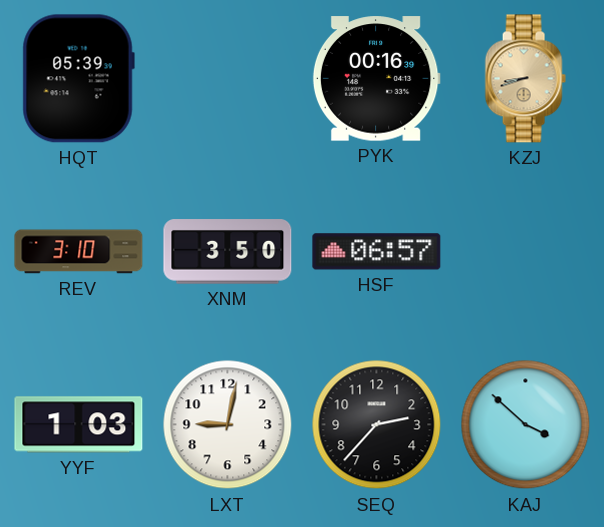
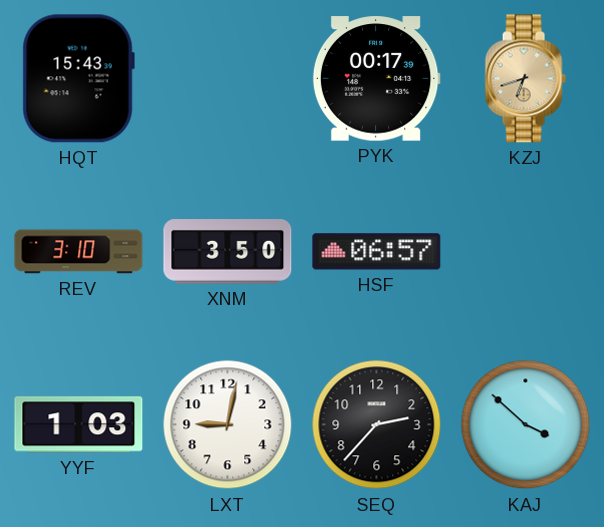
HQT: 05:39 -> 15:43 (78, 79)
PYK: 00:16 -> 00:17 (376, 79)
KZJ: 8:42 -> 6:42 (525, 79)
